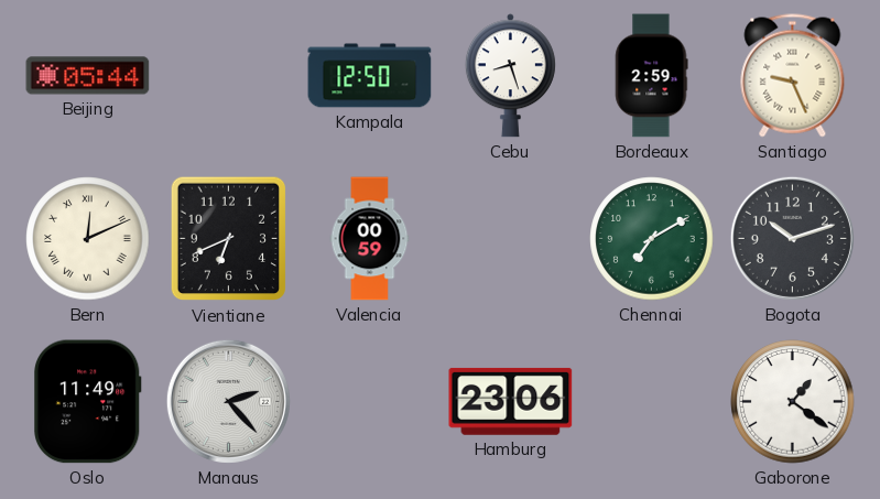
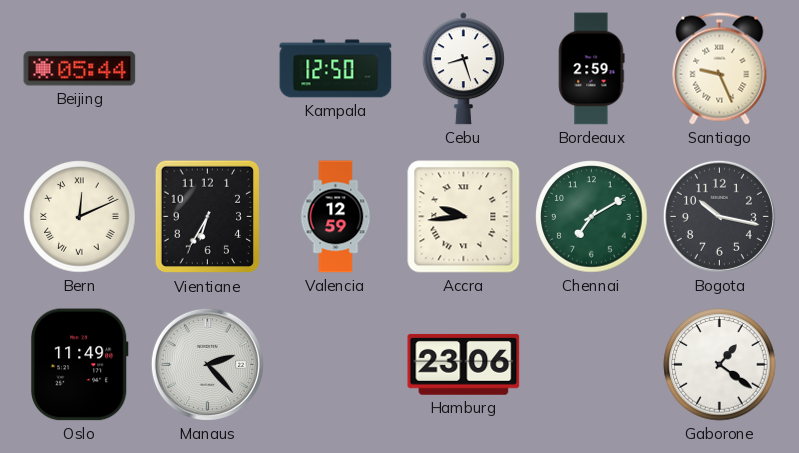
Vientiane: 6:41 -> 6:35 (207, 217)
Valencia: 00:59 -> 12:59 (336, 217)
Accra: none -> 9:44 (464, 217)
Bogota: 10:12 -> 10:17 (719, 216)
